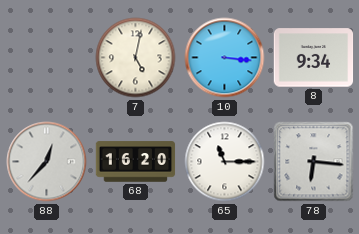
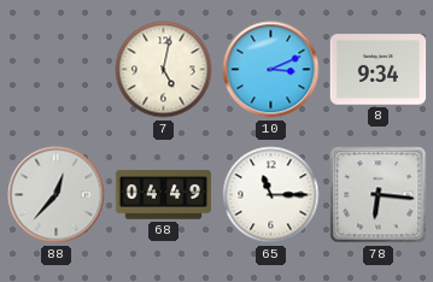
10: 3:16 -> 3:11 (271, 70)
68: 16:20 -> 04:49 (164, 195)
